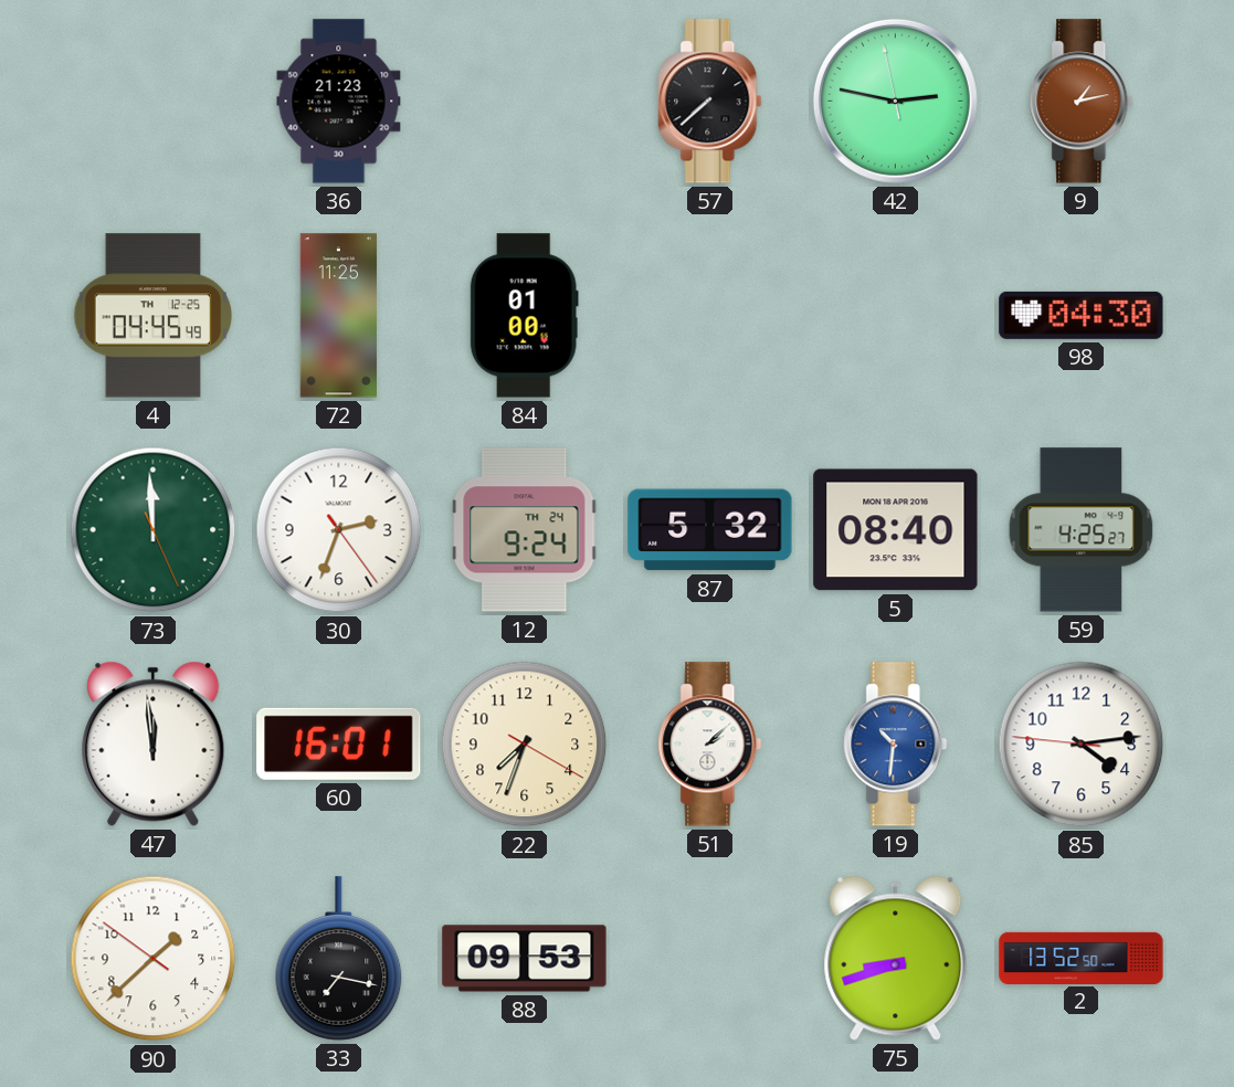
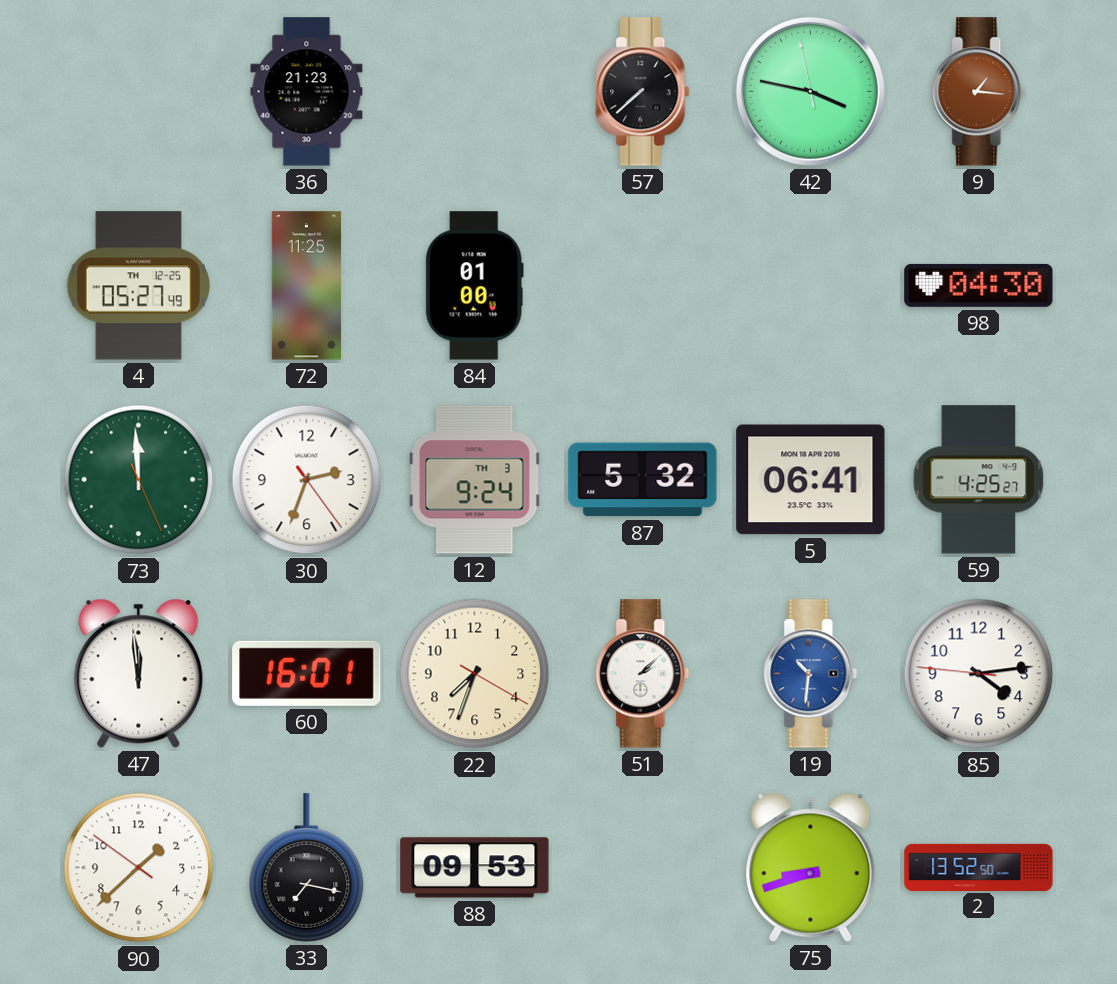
42: 2:46 -> 3:46 (810, 91)
9: 1:13 -> 1:16 (979, 92)
4: 04:45 -> 05:27 (138, 286)
12 date: TH 24 -> TH 3 (475, 480)
5: 08:40 -> 06:41 (811, 480)
